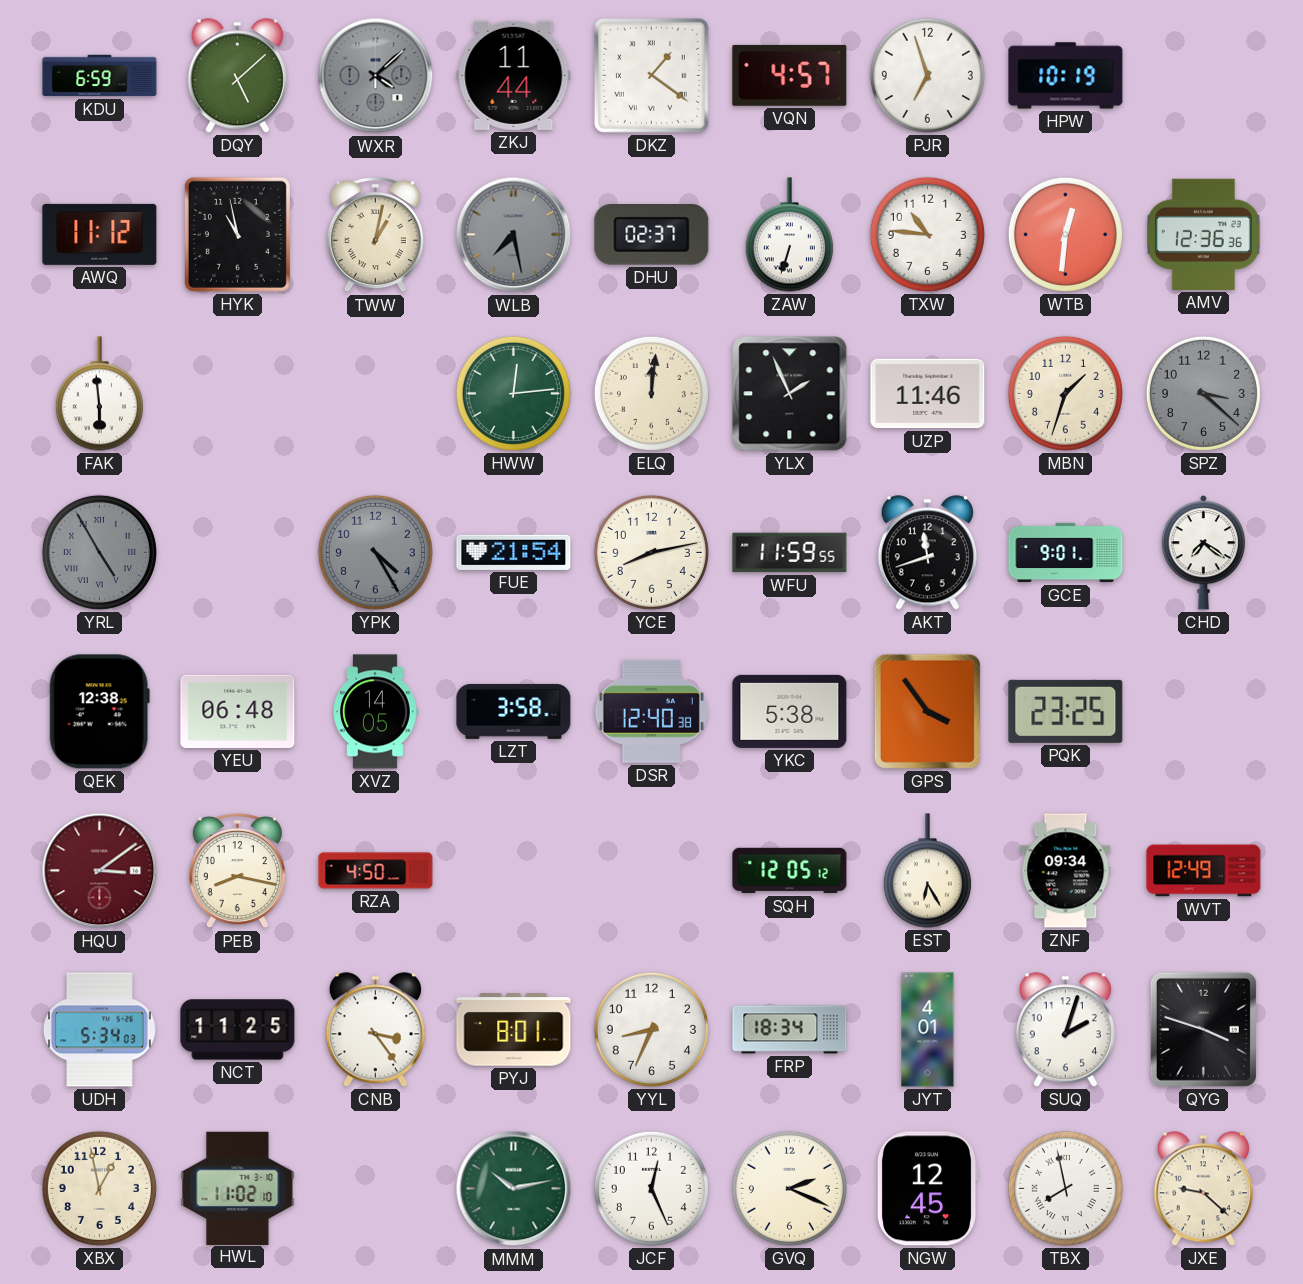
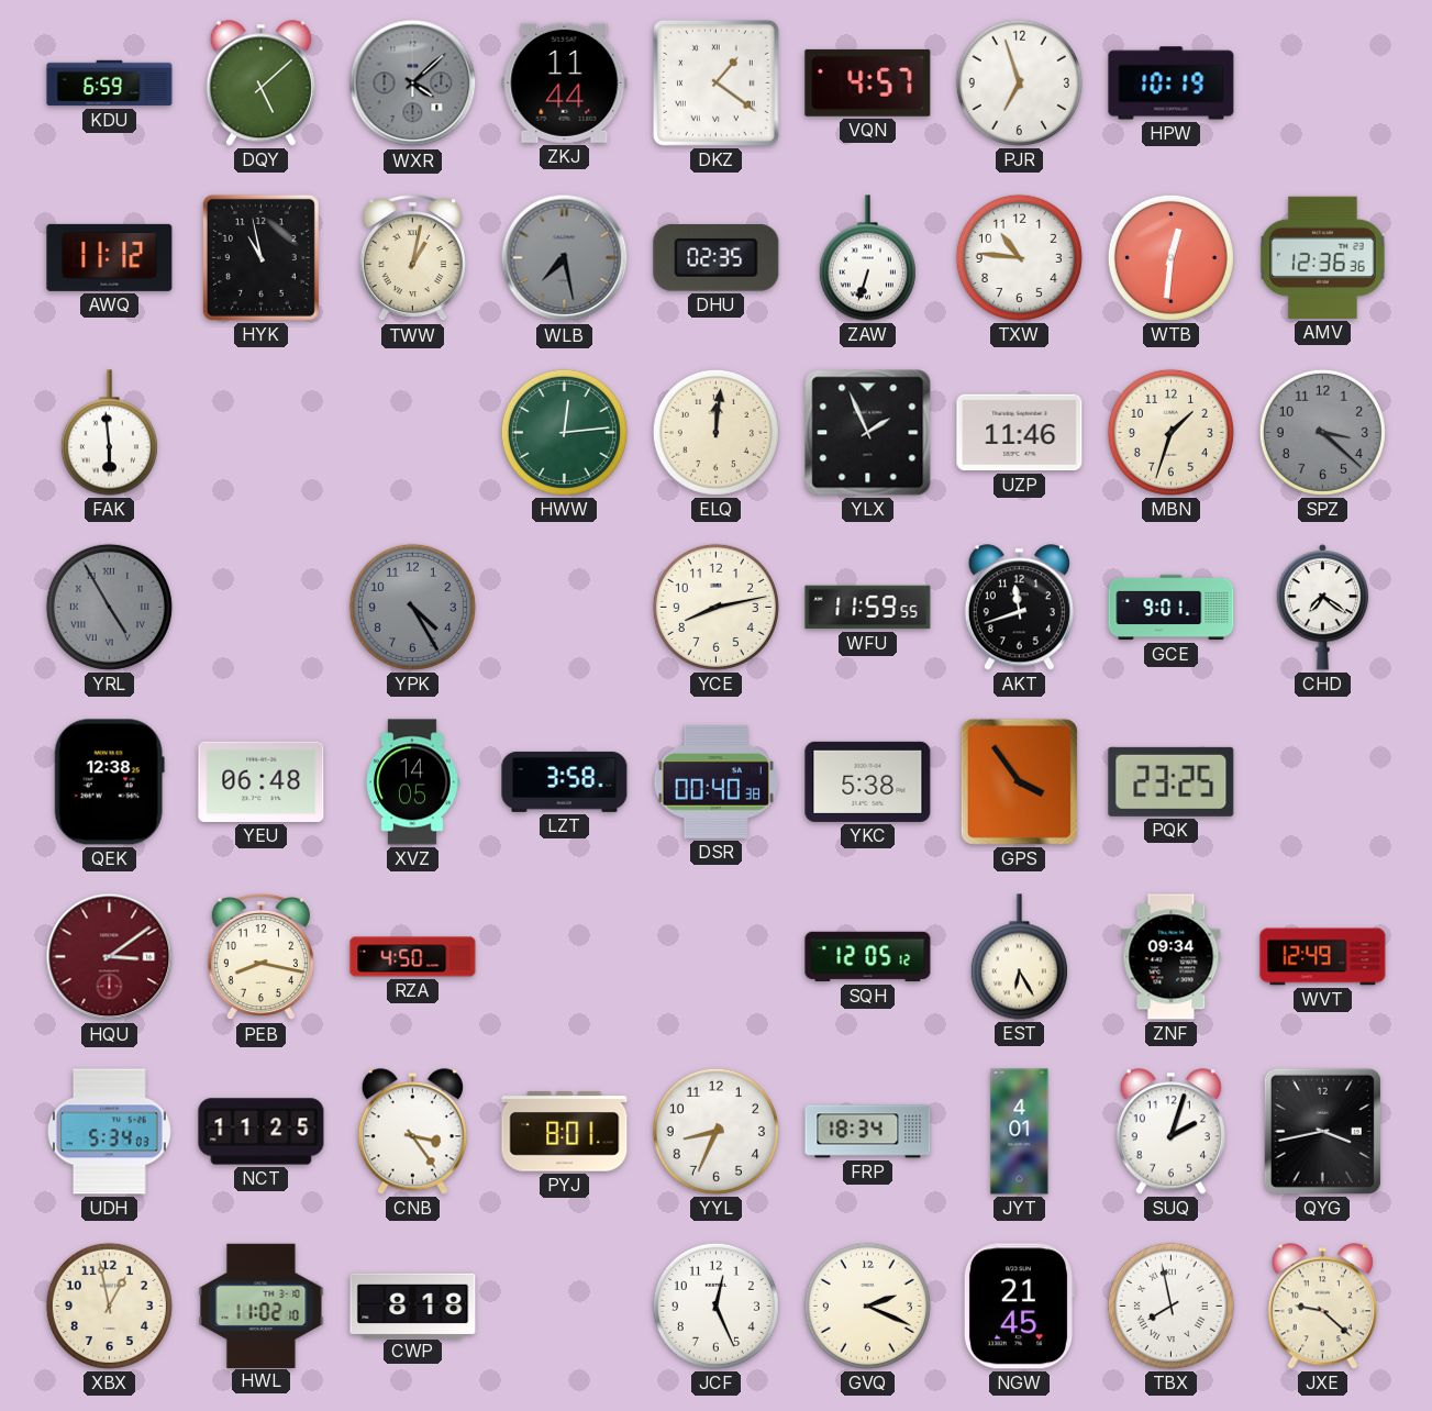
DHU: 02:37 -> 02:35 (717, 258)
FUE: 21:54 -> none (514, 552)
DSR: 12:40 -> 00:40 (715, 781)
QYG: 3:48 -> 3:43 (1322, 1131)
CWP: none -> 8:18 (413, 1306)
MMM: 10:13 -> none (514, 1189)
NGW: 12:45 -> 21:45 (1018, 1307)
